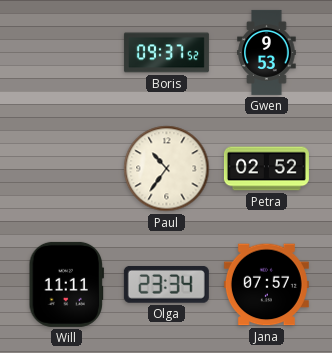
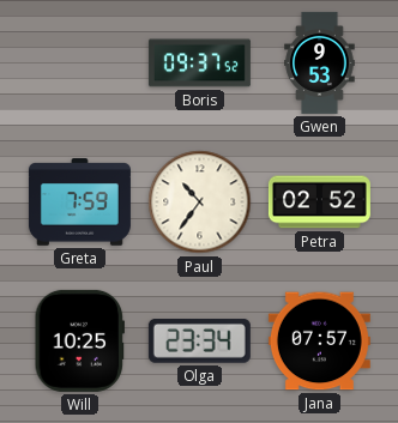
Greta: none -> 7:59 (79, 203)
Will: 11:11 -> 10:25 (79, 340)
